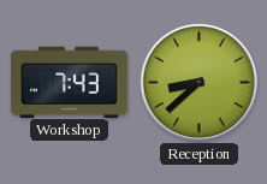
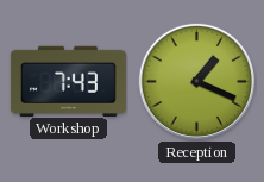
Reception: 8:38 -> 1:19 (196, 81)
